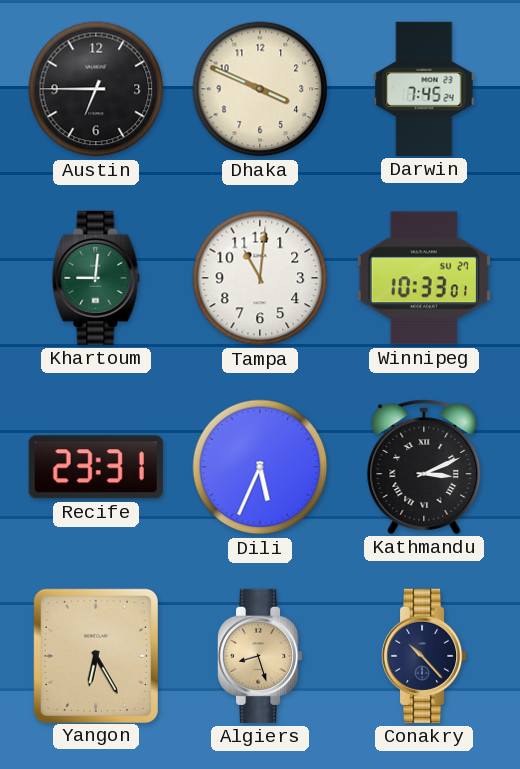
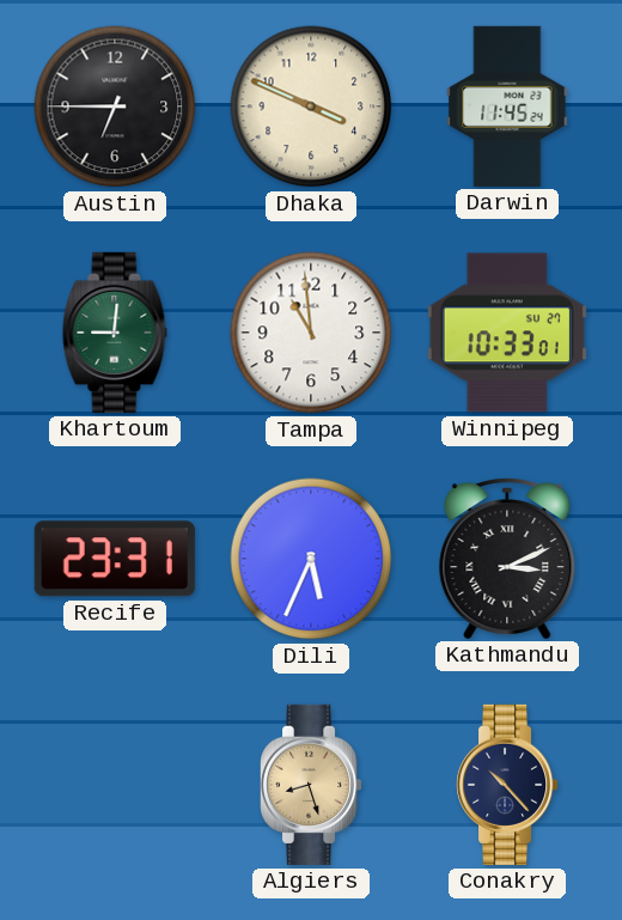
Darwin: 7:45 -> 11:45 (507, 106)
Tampa: 11:01 -> 10:59 (311, 333)
Yangon: 6:25 -> none (96, 655)
